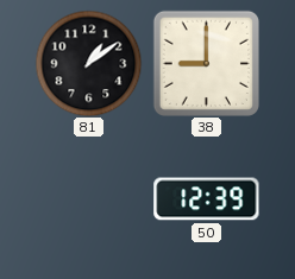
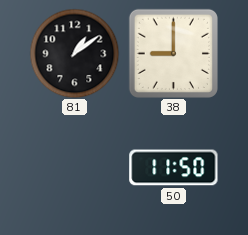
50: 12:39 -> 11:50 (174, 168)
